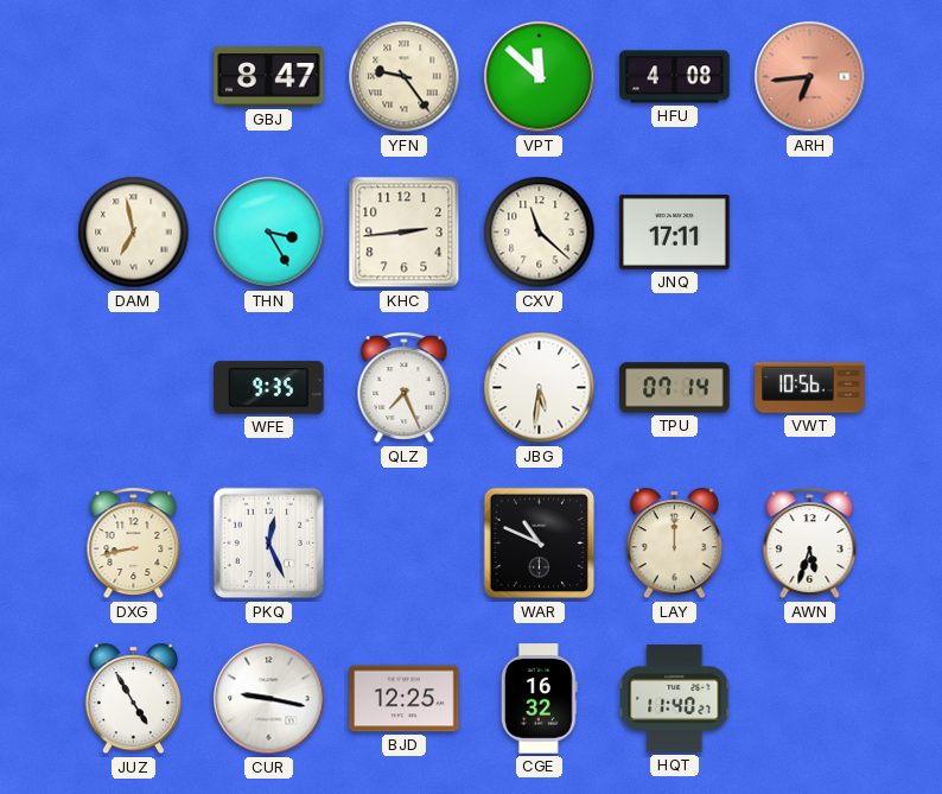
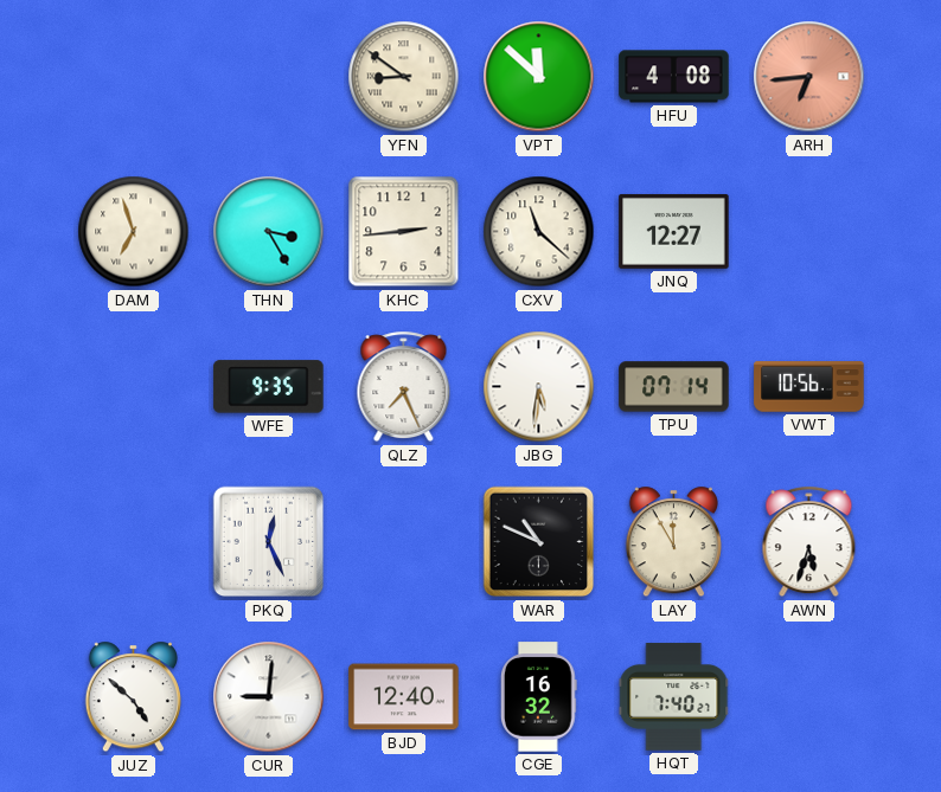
GBJ: 8:47 -> none (269, 76)
YFN: 9:24 -> 8:51 (404, 77)
DAM: 6:58 -> 6:57 (134, 232)
JNQ: 17:11 -> 12:27 (674, 231)
DXG: 8:43 -> none (134, 544)
LAY: 12:00 -> 11:55 (673, 542)
JUZ: 4:55 -> 4:52 (133, 697)
CUR: 9:17 -> 9:01 (269, 697)
BJD: 12:25 -> 12:40 (404, 697)
HQT: 11:40 -> 7:40 (674, 697)
